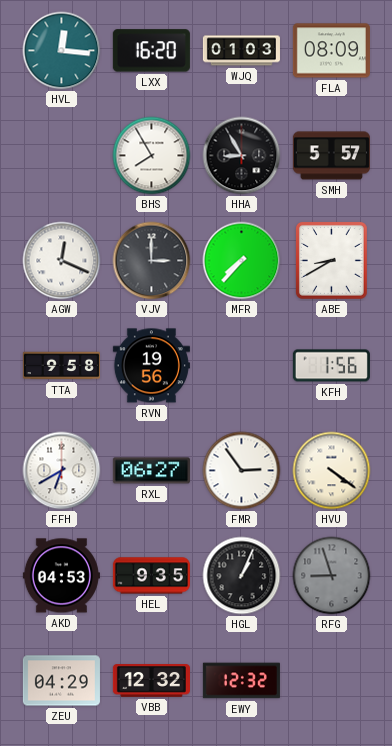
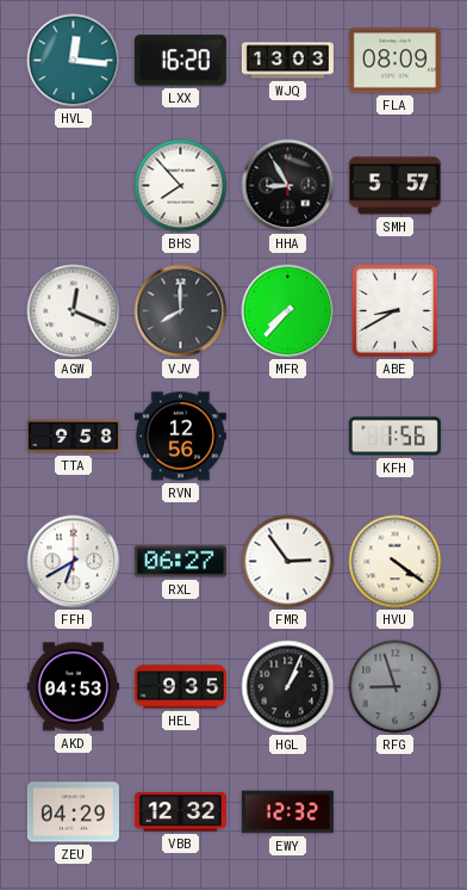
WJQ: 01:03 -> 13:03 (287, 61)
BHS: 7:55 -> 7:53 (181, 186)
VJV: 3:00 -> 8:00 (181, 311)
RVN: 19:56 -> 12:56 (180, 437)
